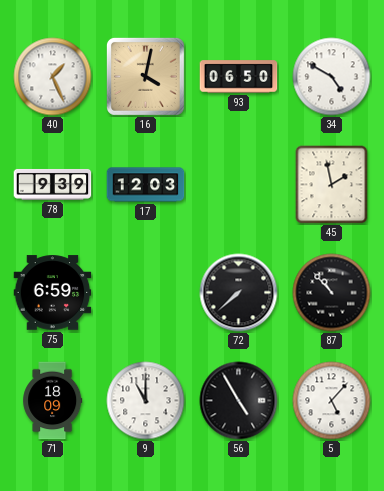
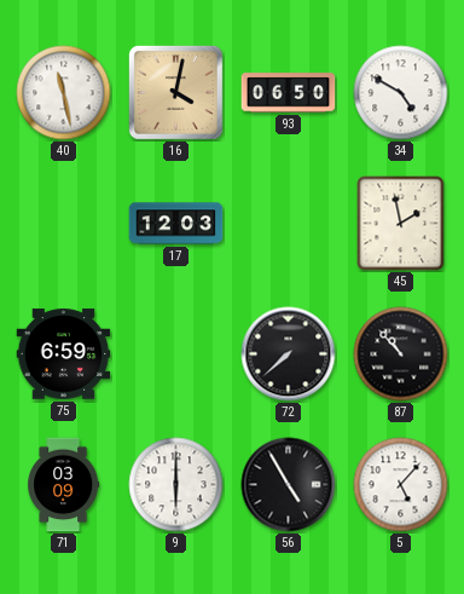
40: 1:26 -> 11:28 (64, 93)
78: 9:39 -> none (53, 184)
71: 18:09 -> 03:09 (64, 485)
9: 11:00 -> 6:00 (176, 485)
